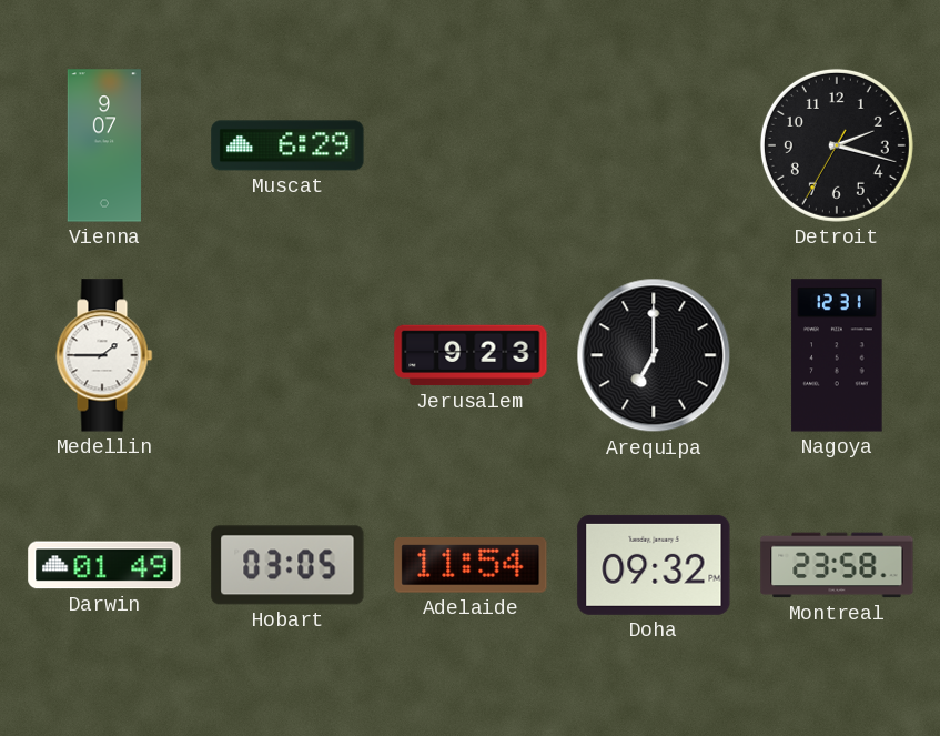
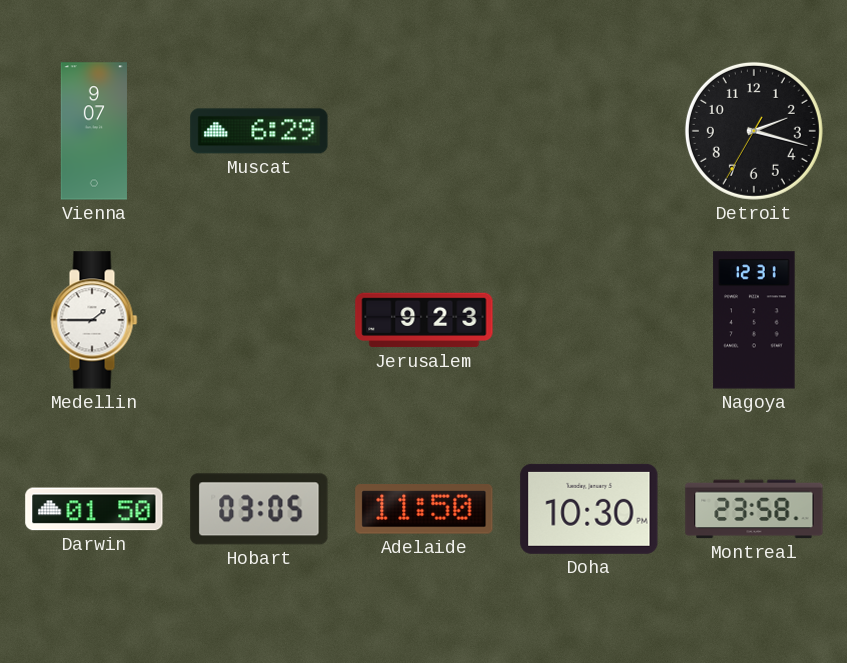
Arequipa: 7:00 -> none (654, 355)
Darwin: 01:49 -> 01:50 (94, 509)
Adelaide: 11:54 -> 11:50 (424, 509)
Doha: 09:32 -> 10:30 (589, 509)
